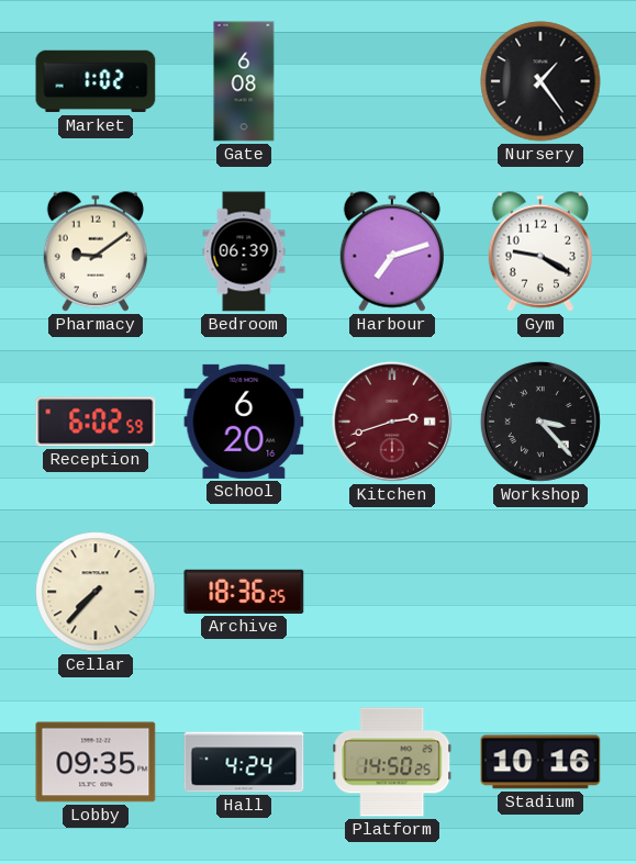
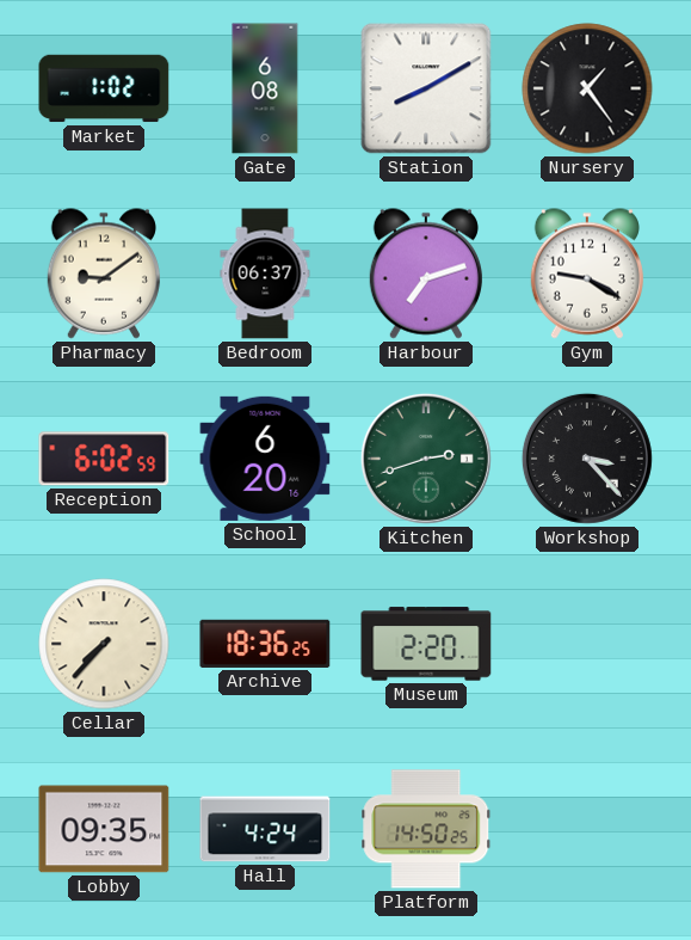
Station: none -> 8:10 (426, 88)
Bedroom: 06:39 -> 06:37 (265, 274)
Kitchen dial: burgundy -> green (426, 459)
Museum: none -> 2:20 (426, 644)
Stadium: 10:16 -> none (540, 762)
